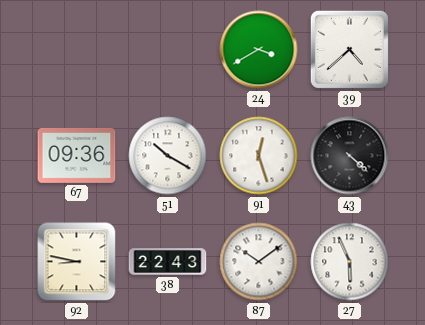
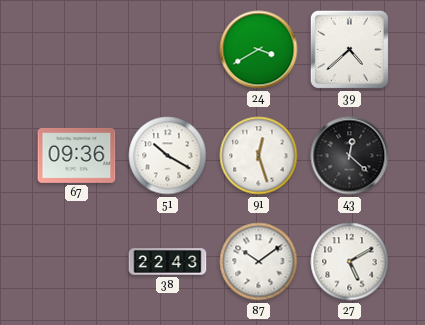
43: 4:22 -> 12:22 (350, 156)
92: 8:47 -> none (77, 262)
27: 5:56 -> 5:10 (350, 262)
